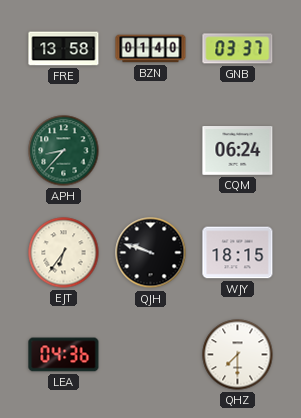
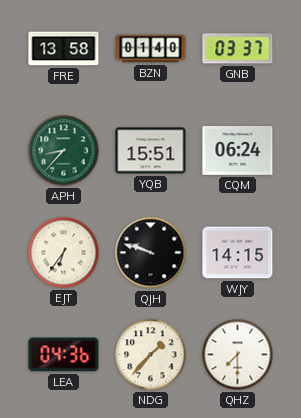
YQB: none -> 15:51 (151, 151)
WJY: 18:15 -> 14:15 (238, 253)
NDG: none -> 1:37 (151, 355)
